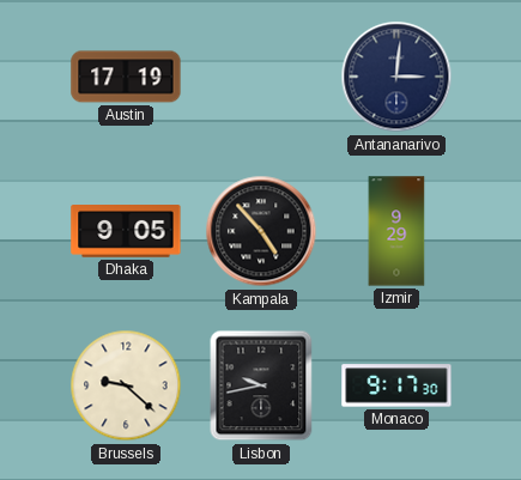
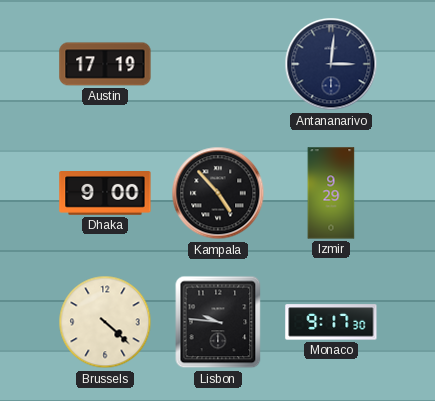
Dhaka: 9:05 -> 9:00 (105, 194)
Brussels: 9:22 -> 4:22 (105, 322)
Lisbon: 9:43 -> 9:46 (218, 322)
